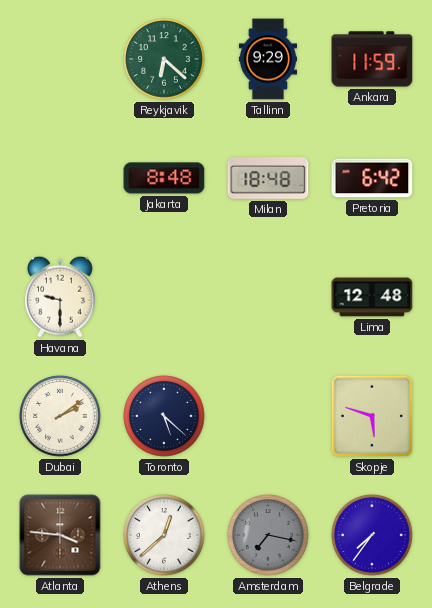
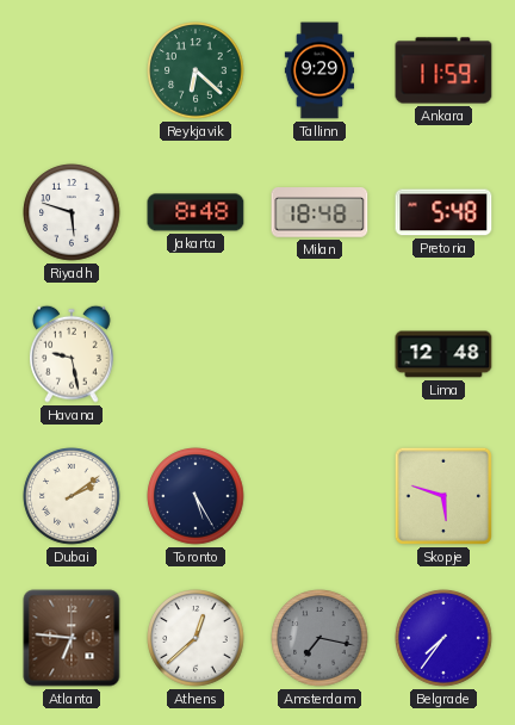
Riyadh: none -> 5:48 (72, 212)
Pretoria: 6:42 -> 5:48 (443, 212)
Havana: 9:30 -> 9:28 (73, 354)
Toronto: 5:22 -> 5:25 (196, 496)
Atlanta: 3:46 -> 6:46 (72, 638)
